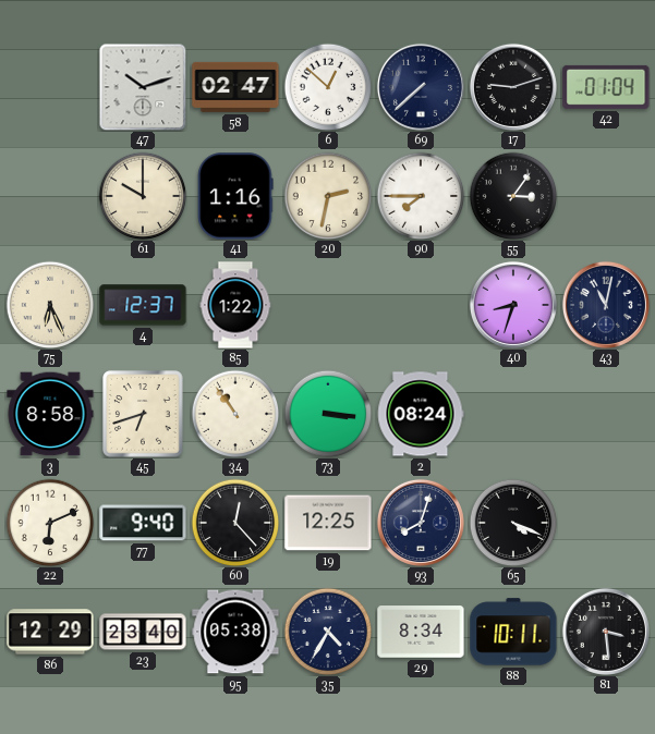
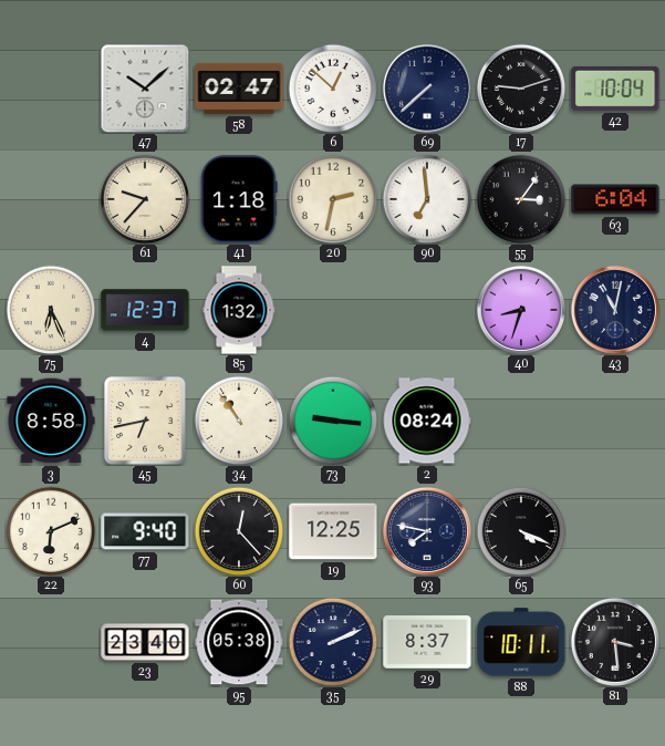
47: 10:12 -> 10:08 (145, 89)
42: 01:04 -> 10:04 (615, 89)
61: 10:00 -> 9:37 (145, 199)
41: 1:16 -> 1:18 (239, 199)
90: 7:45 -> 6:59 (427, 199)
63: none -> 6:04 (615, 199)
85: 1:22 -> 1:32 (239, 310)
45: 6:42 -> 6:43 (145, 421)
73: 3:16 -> 9:16 (333, 421)
93: 8:03 -> 7:47 (427, 531)
86: 12:29 -> none (50, 632)
35: 4:35 -> 2:11 (333, 642)
29: 8:34 -> 8:37 (427, 642)
